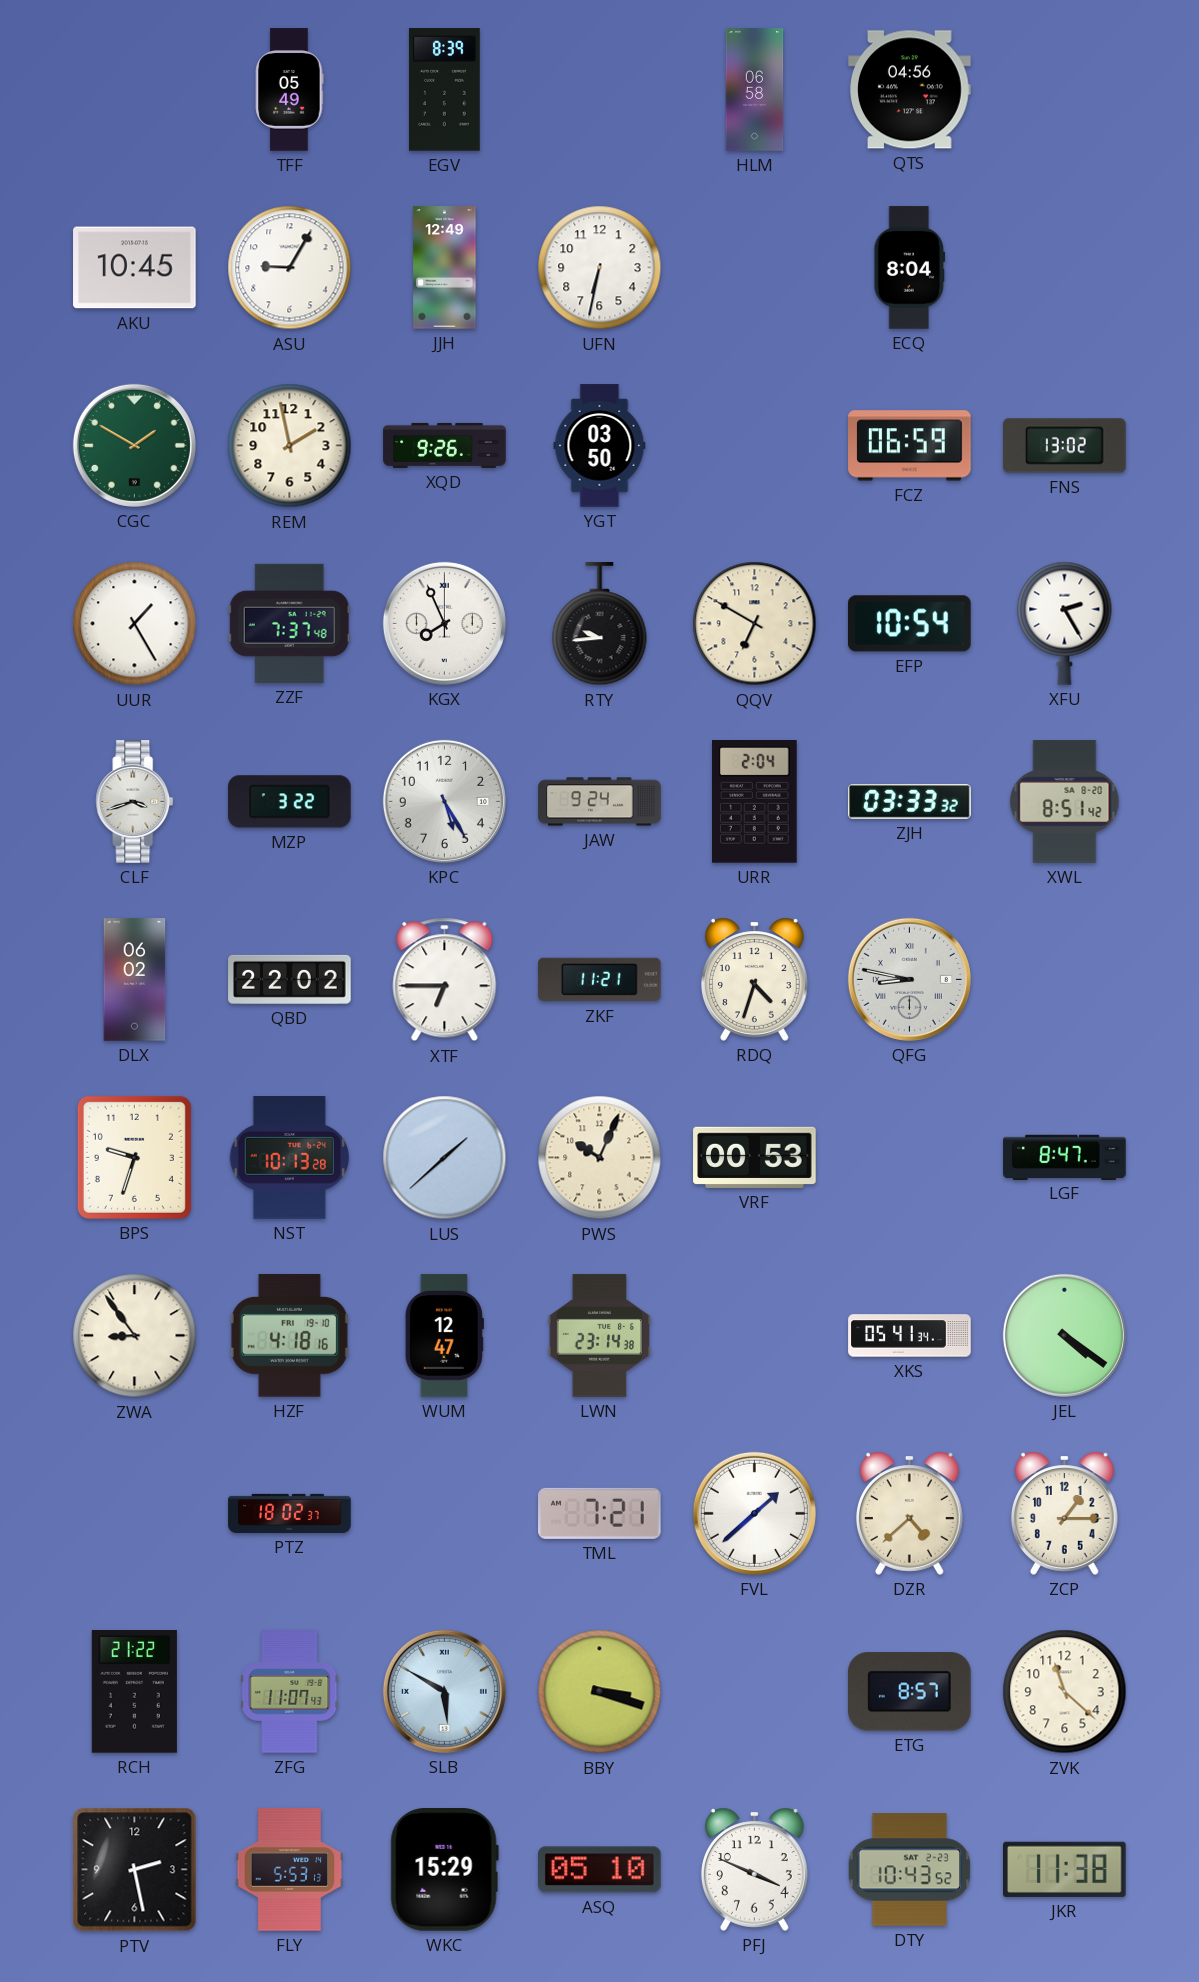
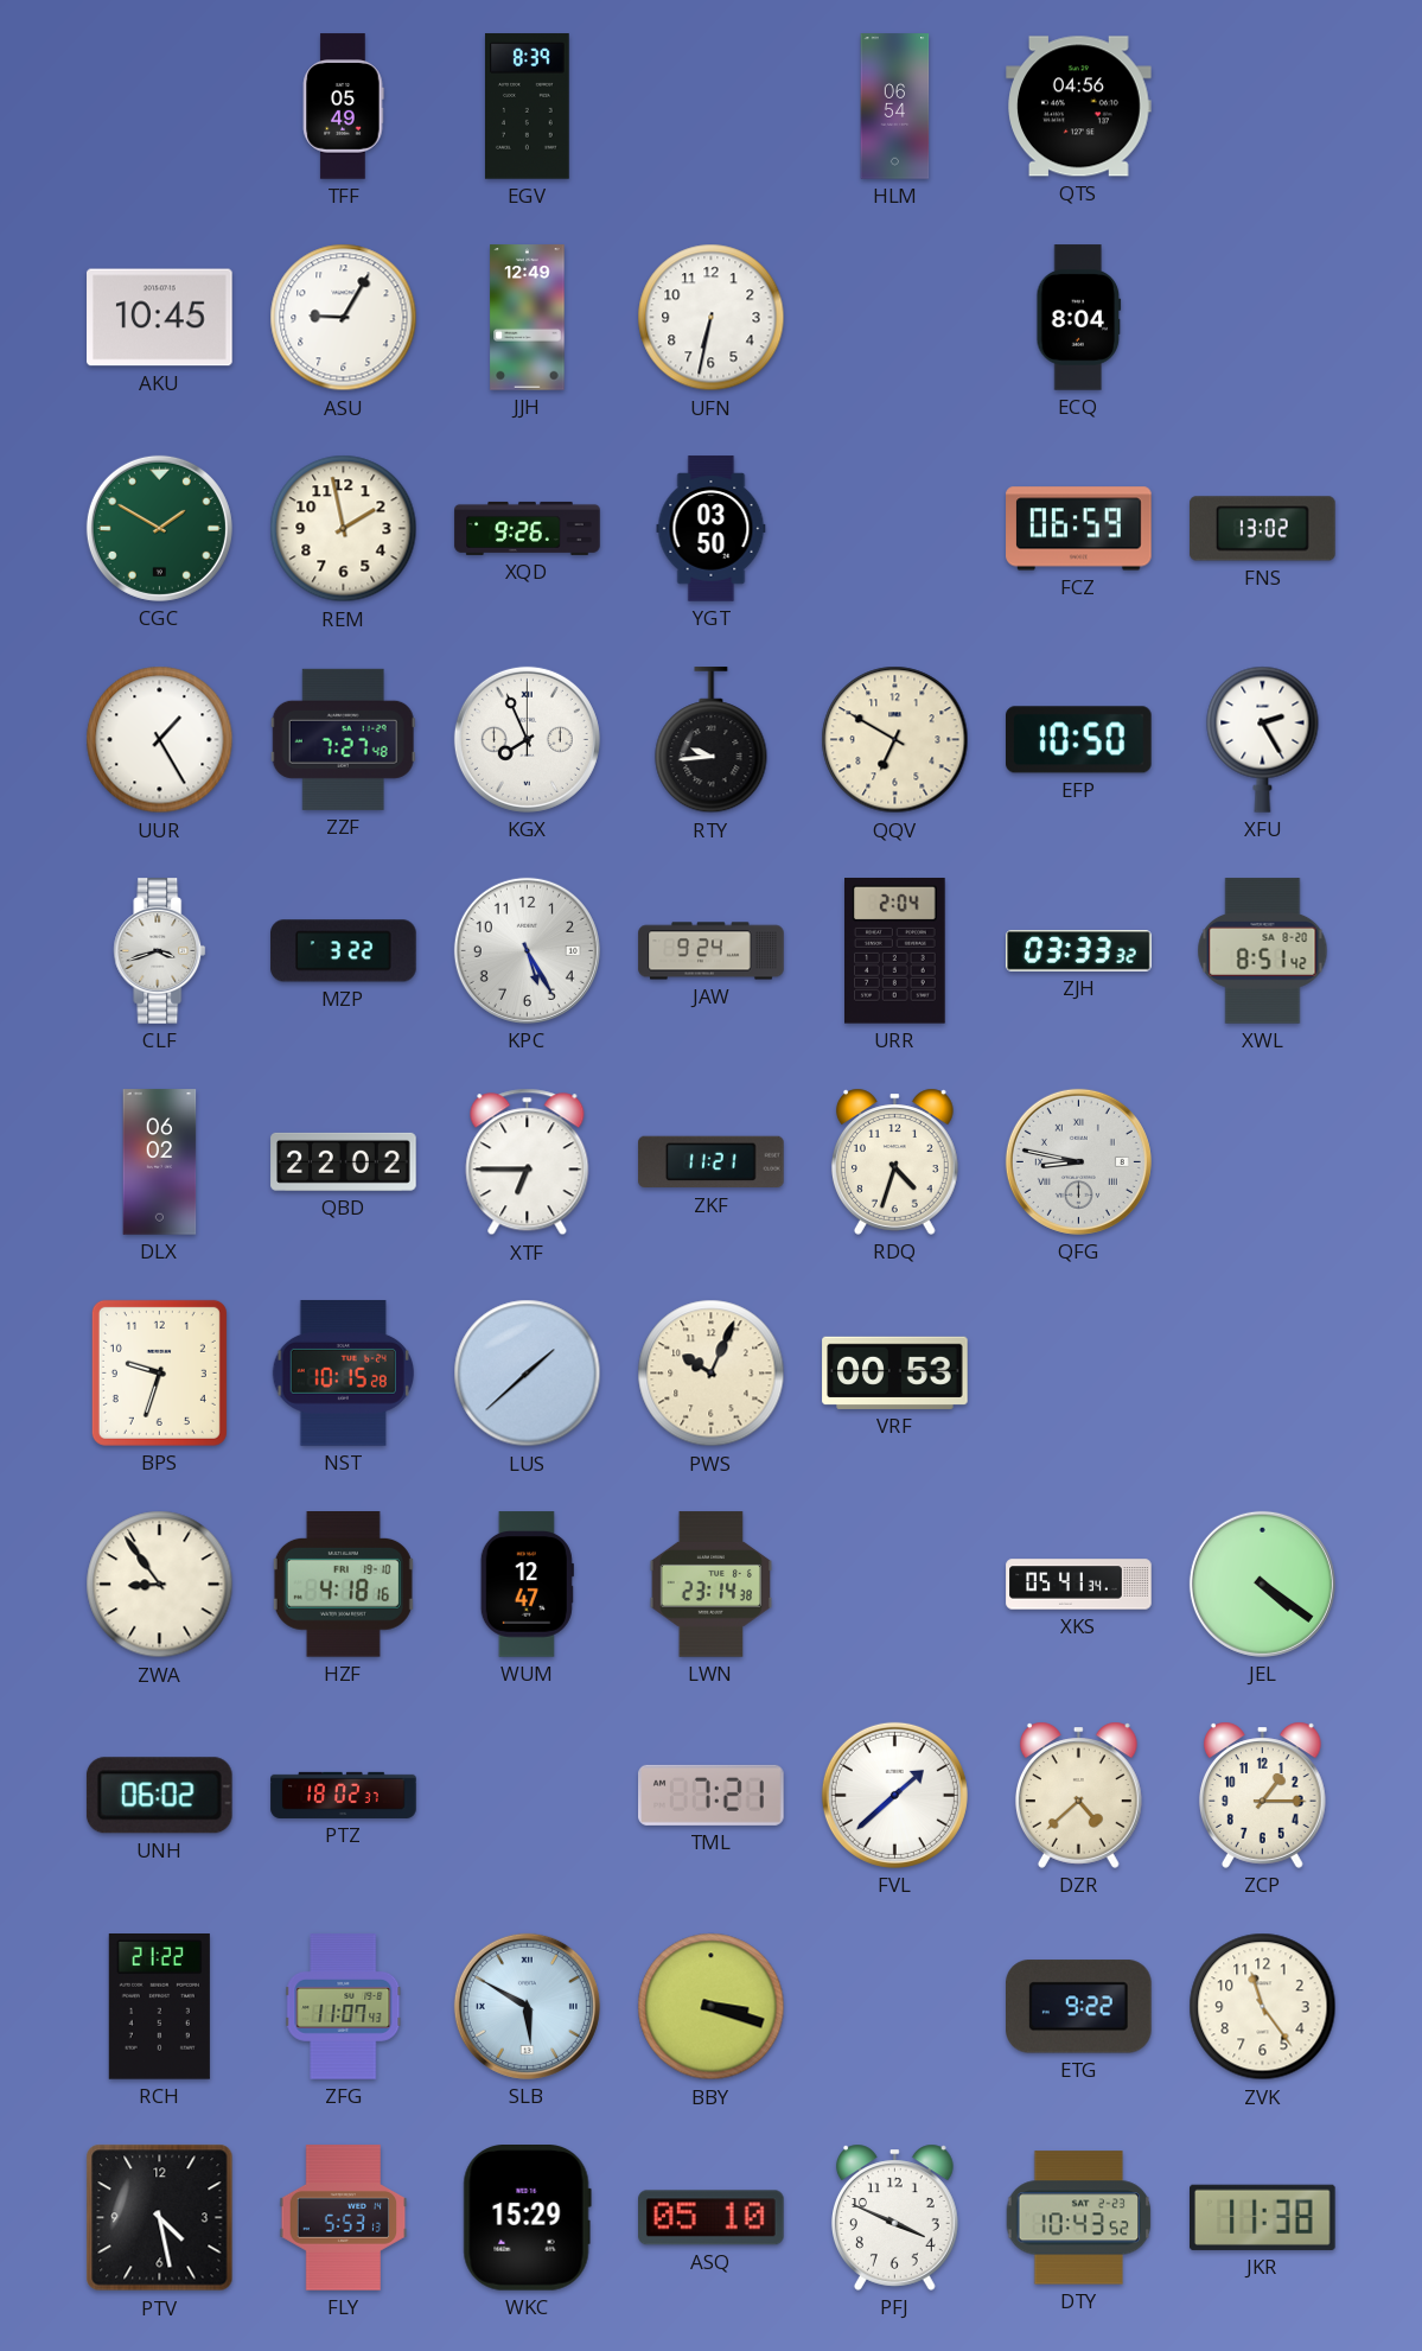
HLM: 06:58 -> 06:54 (895, 107)
ZZF: 7:37 -> 7:27 (343, 739)
EFP: 10:54 -> 10:50 (1079, 740)
NST: 10:13 -> 10:15 (343, 1374)
LGF: 8:47 -> none (1065, 1157)
UNH: none -> 06:02 (159, 1796)
ETG: 8:57 -> 9:22 (1079, 2007)
ZVK: 11:22 -> 11:24 (1263, 2007)
PTV: 2:28 -> 4:28 (160, 2218)
